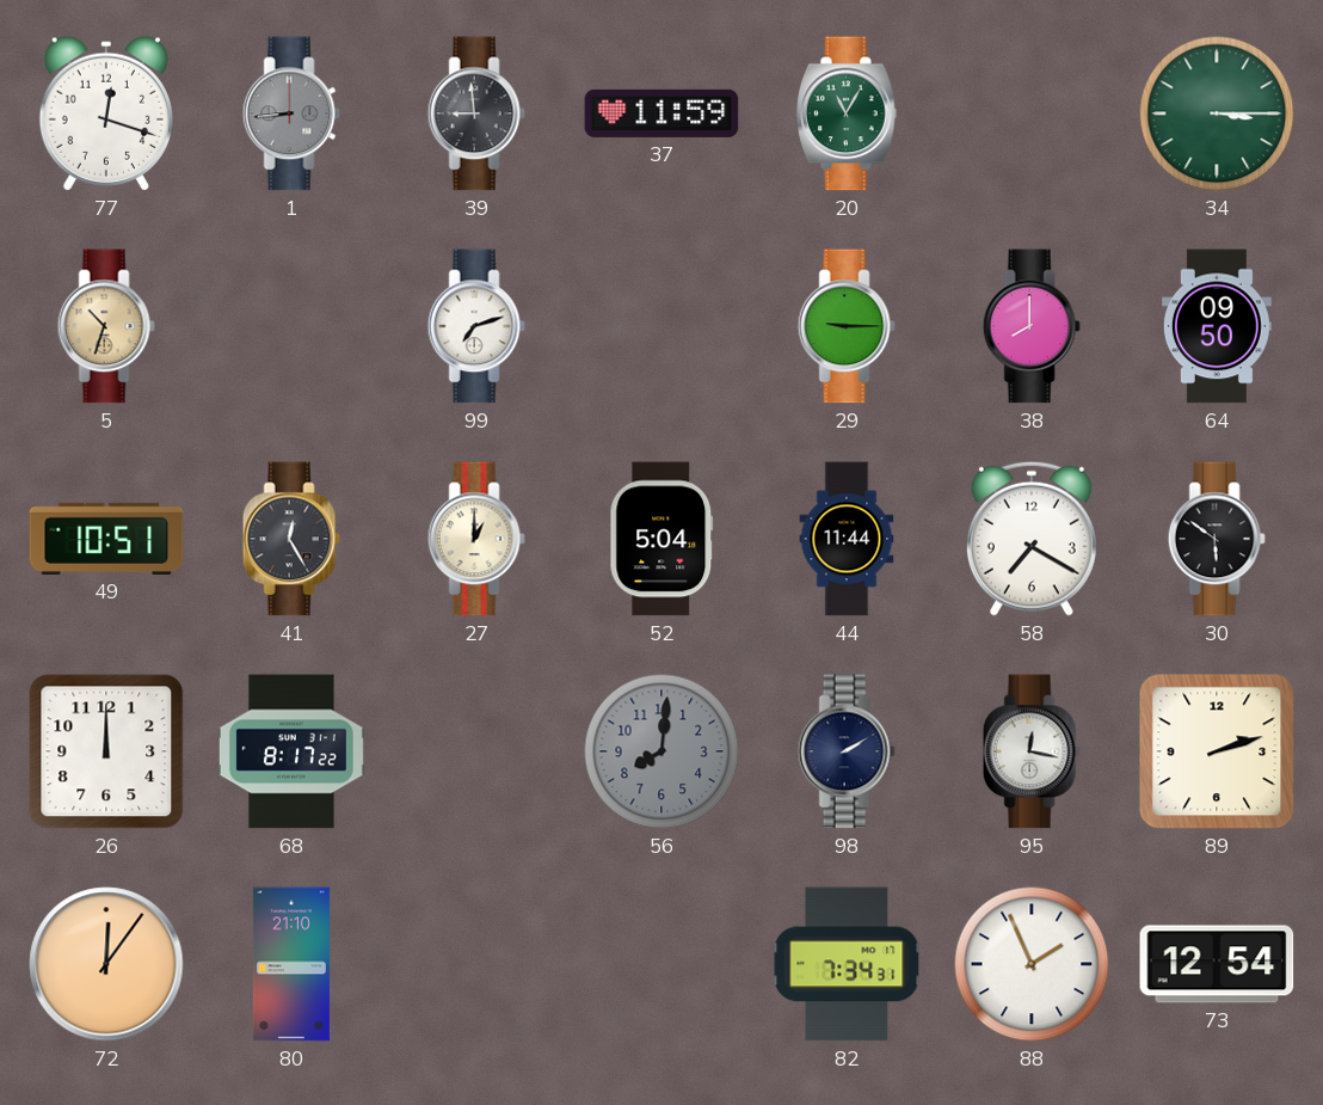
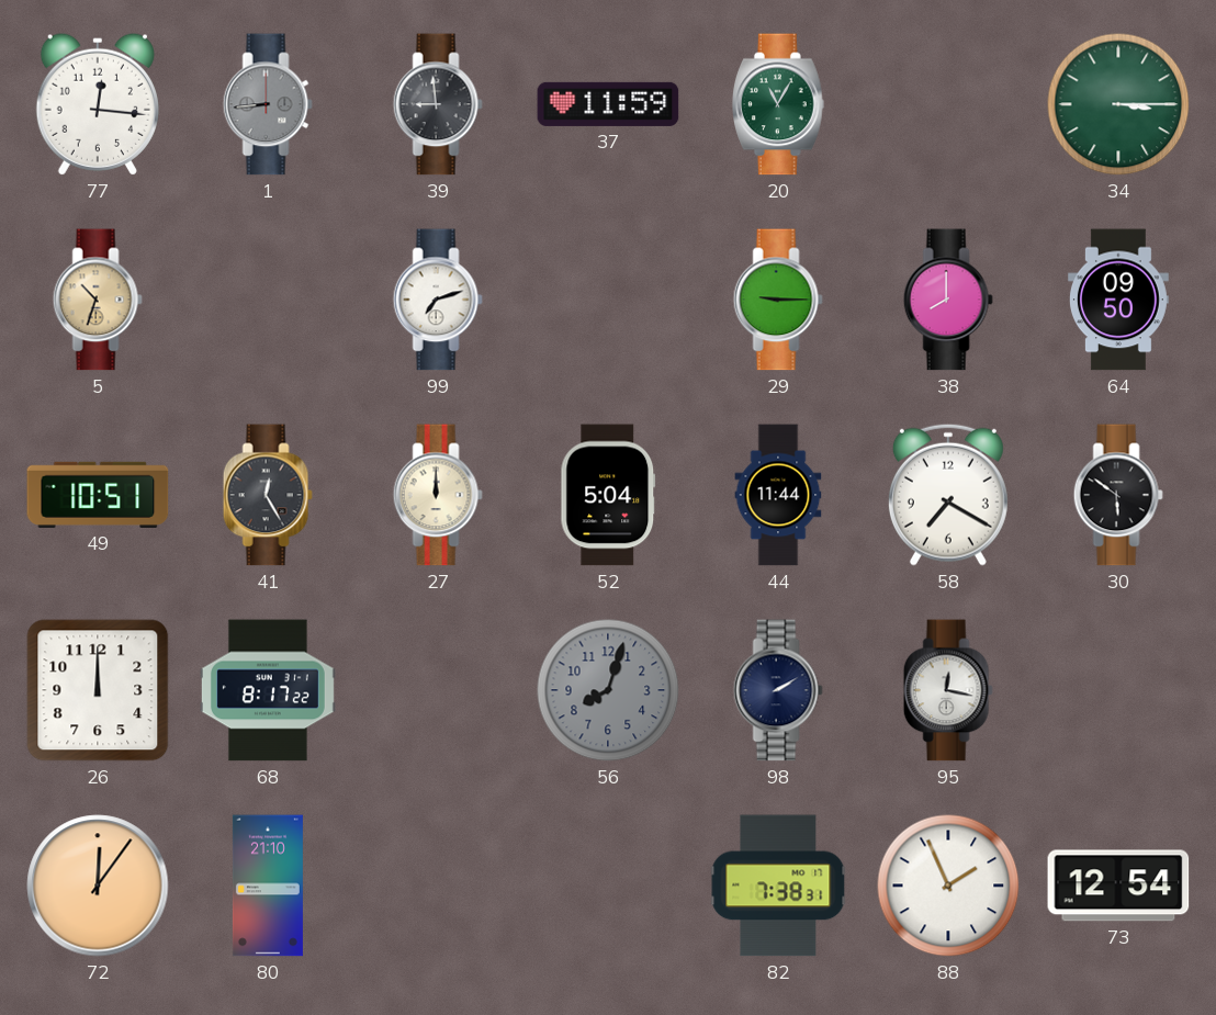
77: 12:18 -> 12:16 (98, 104)
27: 1:00 -> 12:00 (438, 495)
56: 8:01 -> 8:03 (608, 690)
89: 2:12 -> none (1217, 751)
82: 7:34 -> 7:38 (778, 886)
